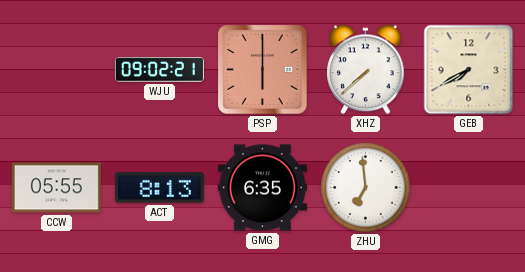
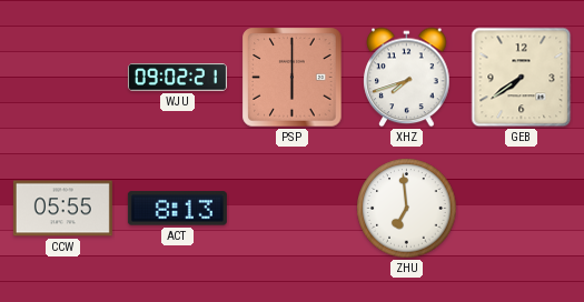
XHZ: 7:38 -> 7:42 (407, 78)
GEB: 7:40 -> 7:39 (522, 78)
GMG: 6:35 -> none (262, 188)
